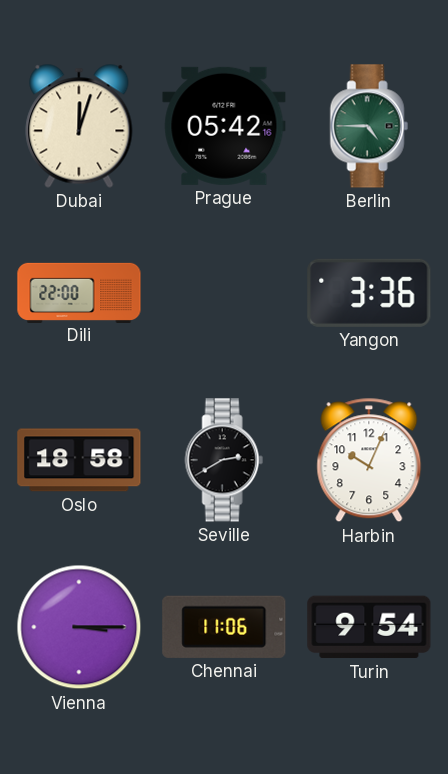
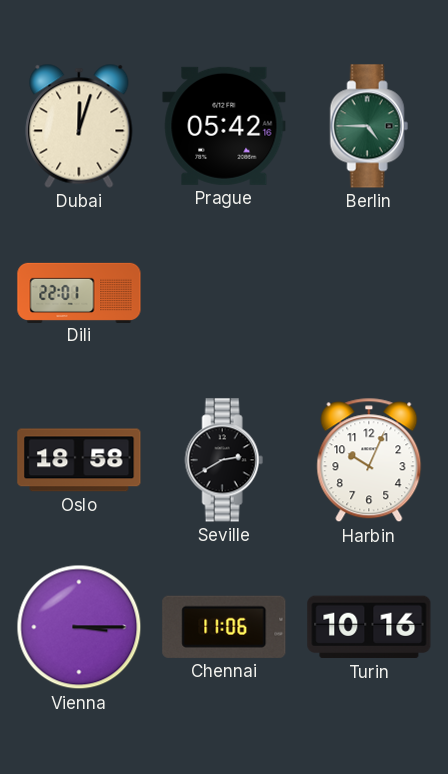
Dili: 22:00 -> 22:01 (79, 292)
Yangon: 3:36 -> none (369, 293)
Turin: 9:54 -> 10:16 (369, 627)
